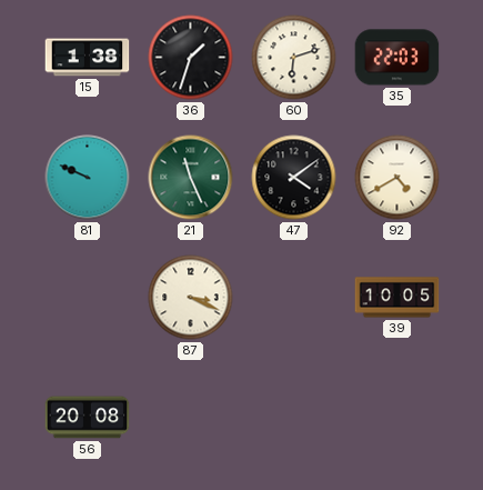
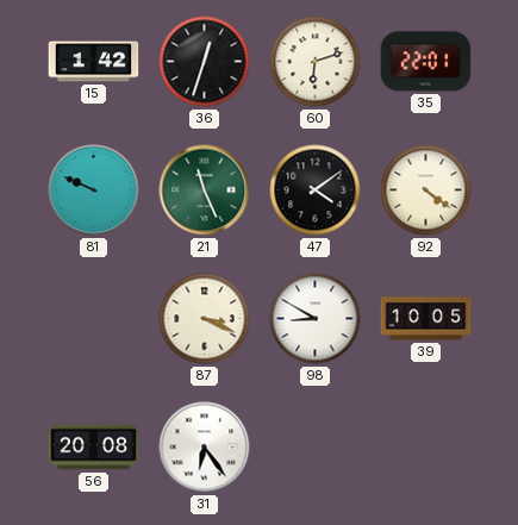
15: 1:38 -> 1:42 (94, 62)
36: 1:33 -> 12:33 (205, 62)
35: 22:03 -> 22:01 (426, 62)
92: 4:40 -> 4:21 (426, 190)
98: none -> 8:50 (316, 319)
31: none -> 6:24 (205, 448)
